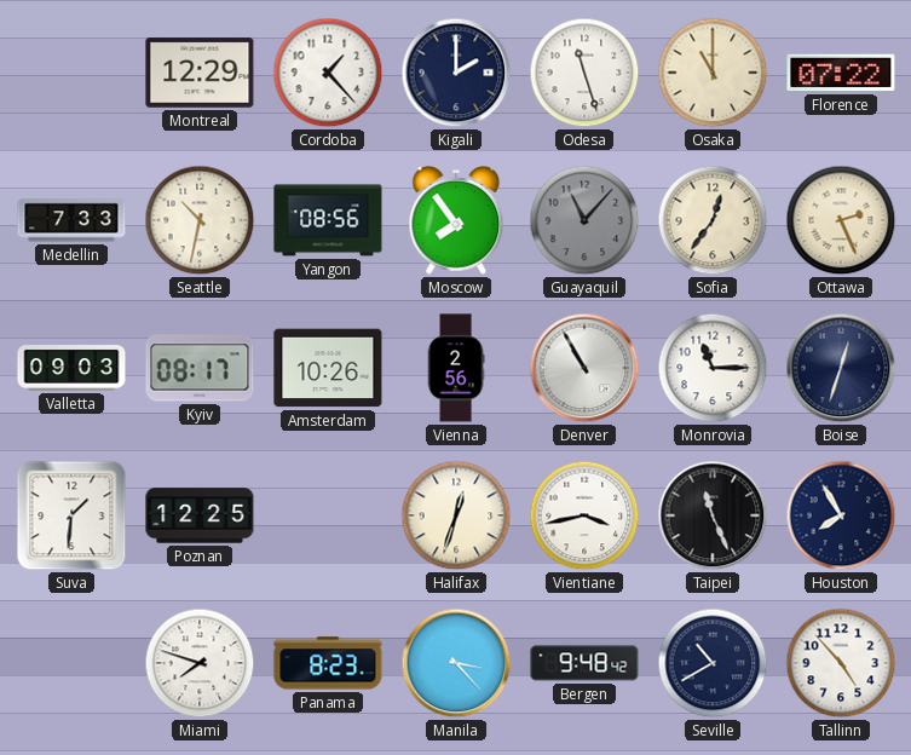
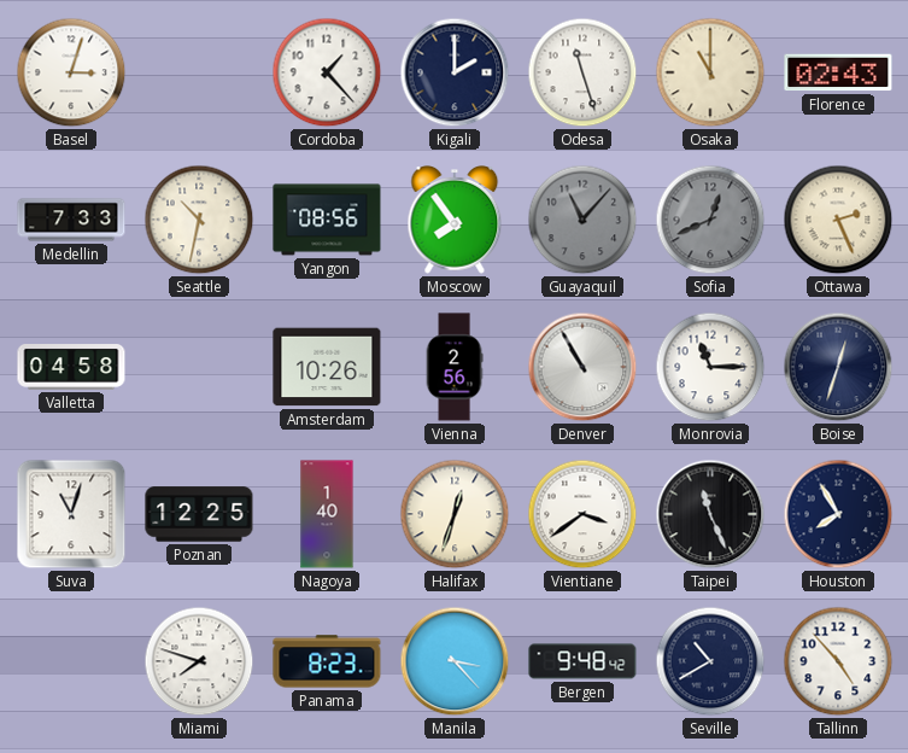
Basel: none -> 3:03 (71, 72)
Montreal: 12:29 -> none (200, 73)
Florence: 07:22 -> 02:43 (838, 72)
Sofia: 12:36 -> 12:41 (710, 220)
Sofia dial: cream -> grey (710, 220)
Valletta: 09:03 -> 04:58 (71, 368)
Kyiv: 08:17 -> none (200, 368)
Suva: 1:31 -> 11:03 (71, 514)
Nagoya: none -> 1:40 (327, 514)
Vientiane: 3:43 -> 3:39 (582, 514)
